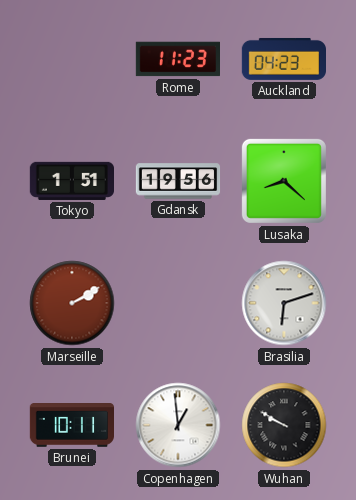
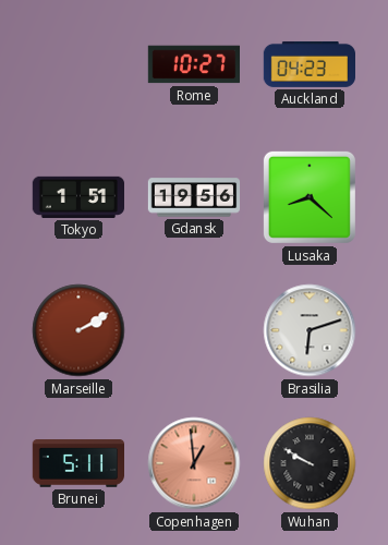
Rome: 11:23 -> 10:27 (193, 64)
Brunei: 10:11 -> 5:11 (77, 464)
Copenhagen dial: white -> salmon (194, 463)
